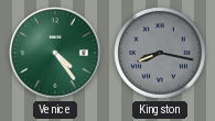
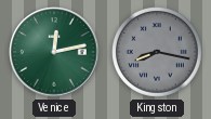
Venice: 4:24 -> 12:13 (54, 52)
